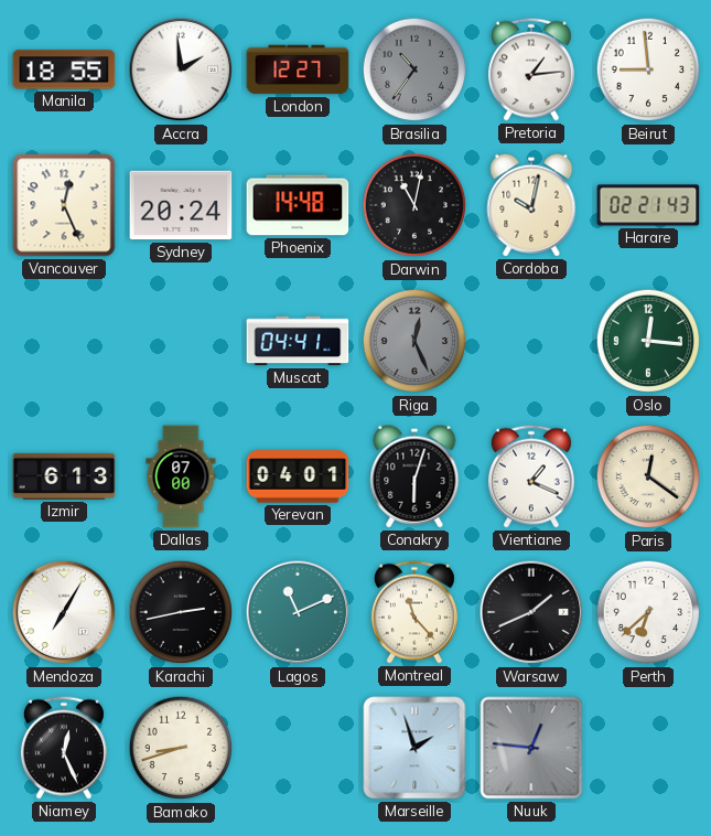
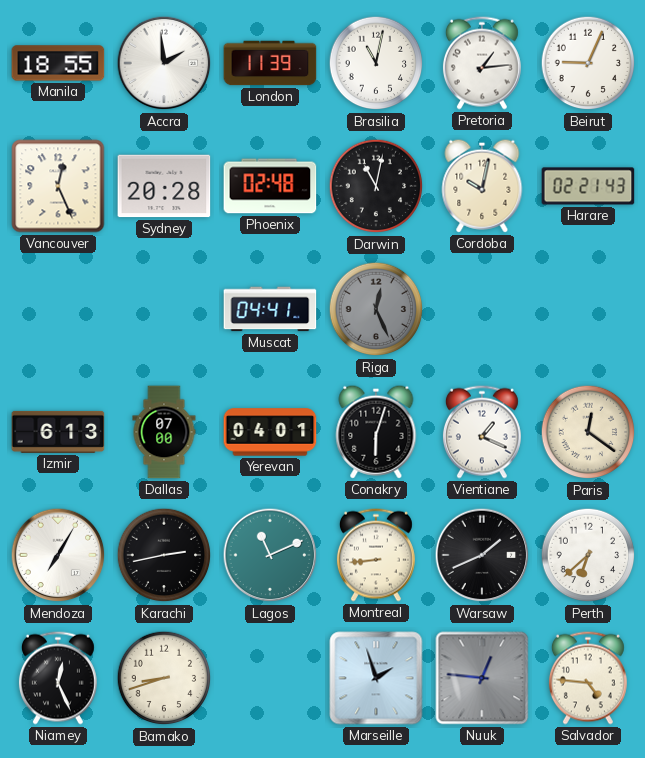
London: 12:27 -> 11:39 (270, 63)
Brasilia: 10:36 -> 11:02 (376, 63)
Brasilia dial: grey -> white (376, 63)
Beirut: 8:59 -> 9:04 (588, 63)
Sydney: 20:24 -> 20:28 (164, 186)
Phoenix: 14:48 -> 02:48 (270, 186)
Oslo: 12:16 -> none (648, 341)
Montreal: 11:23 -> 8:44 (376, 555)
Salvador: none -> 4:46 (588, 678)
